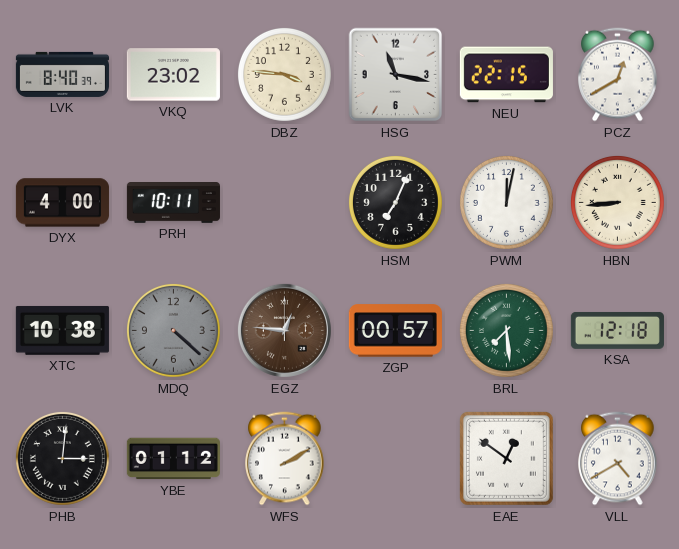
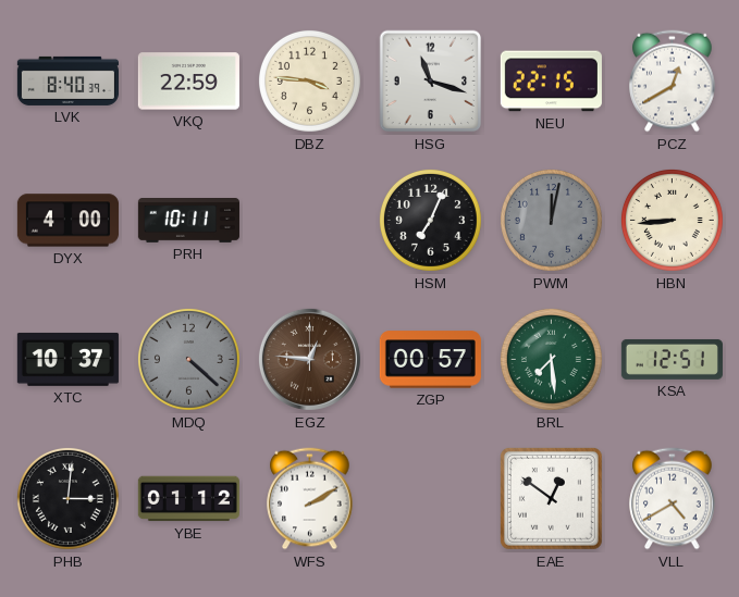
VKQ: 23:02 -> 22:59 (188, 82)
HSG: 11:17 -> 11:18 (431, 82)
PWM dial: white -> grey (551, 220)
XTC: 10:38 -> 10:37 (67, 359)
KSA: 12:18 -> 12:51 (672, 359)
